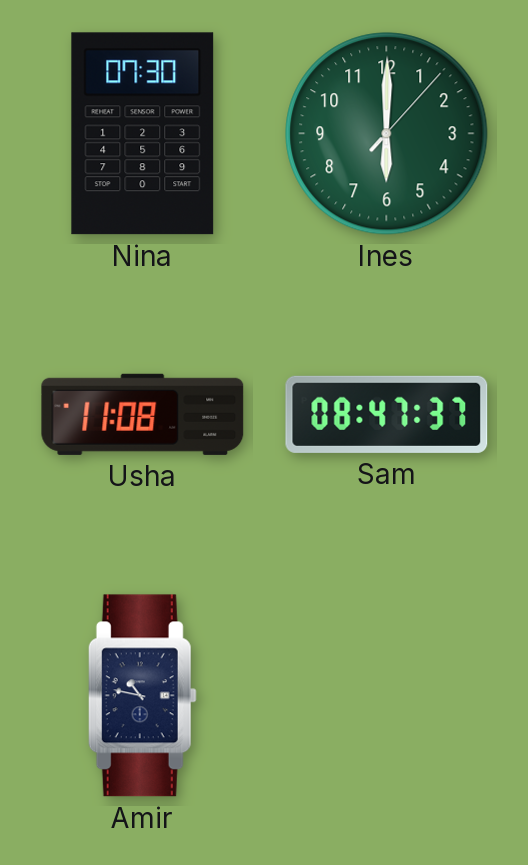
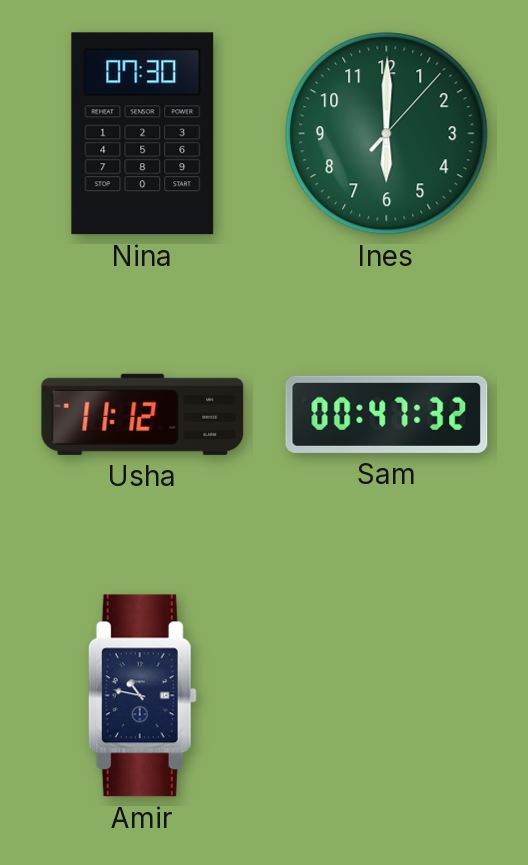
Usha: 11:08 -> 11:12 (143, 414)
Sam: 08:47 -> 00:47 (387, 414)
